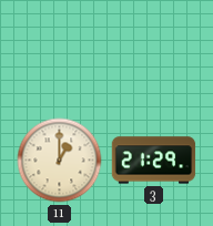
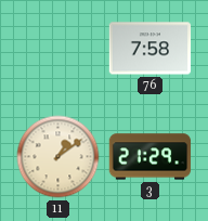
76: none -> 7:58 (151, 49)
11: 1:00 -> 1:09 (58, 157)
